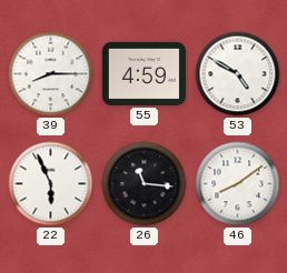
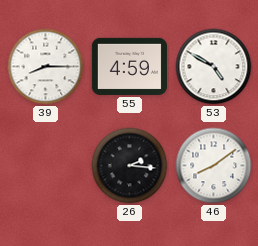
22: 5:56 -> none (51, 184)
26: 11:16 -> 2:16 (130, 166)
